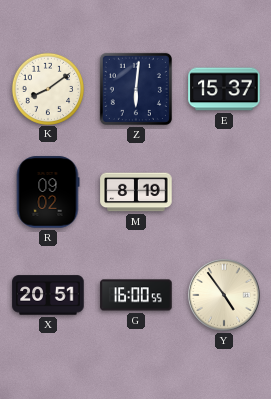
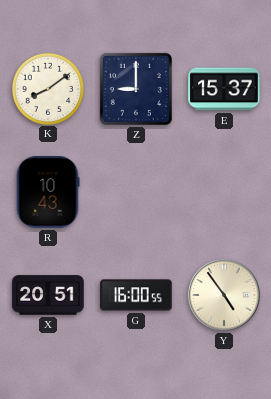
Z: 6:01 -> 9:00 (136, 89)
R: 09:02 -> 10:43 (48, 192)
M: 8:19 -> none (136, 192)
